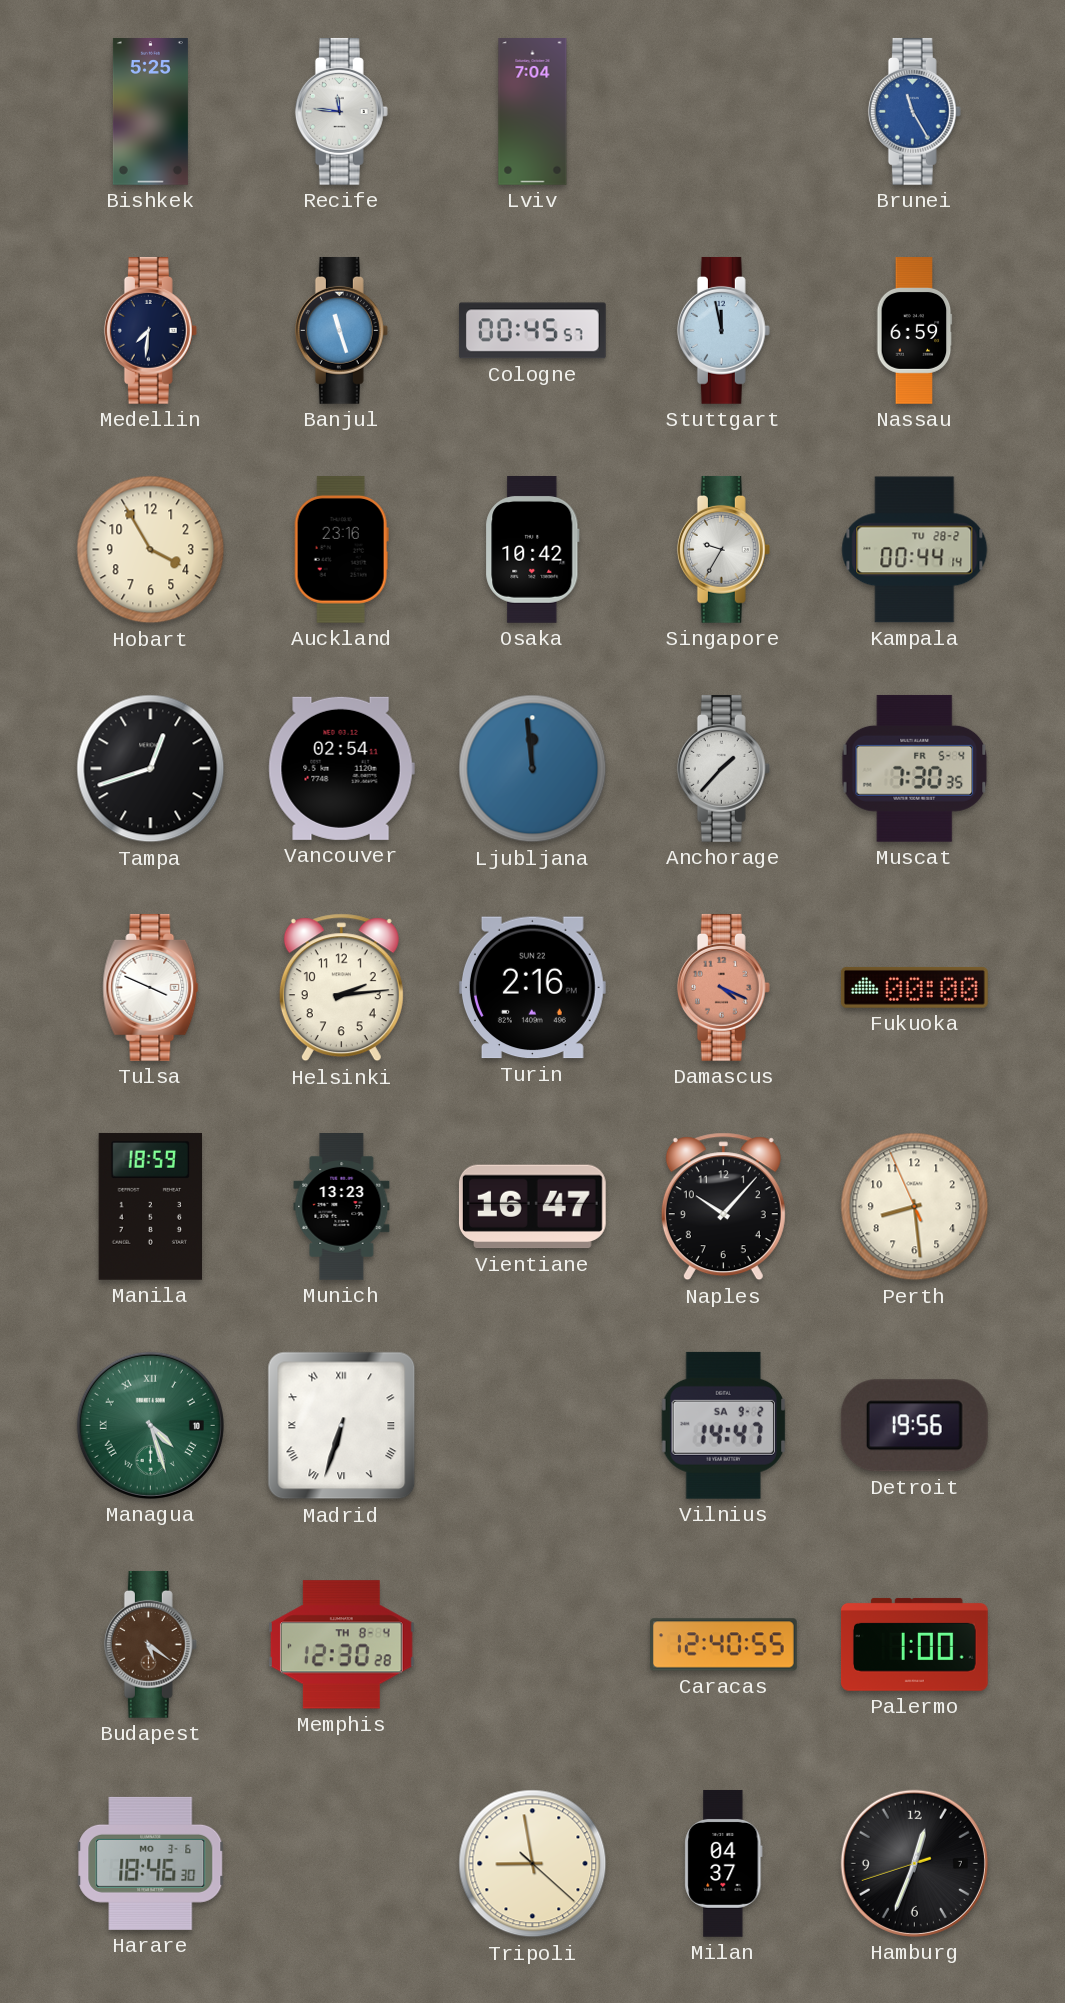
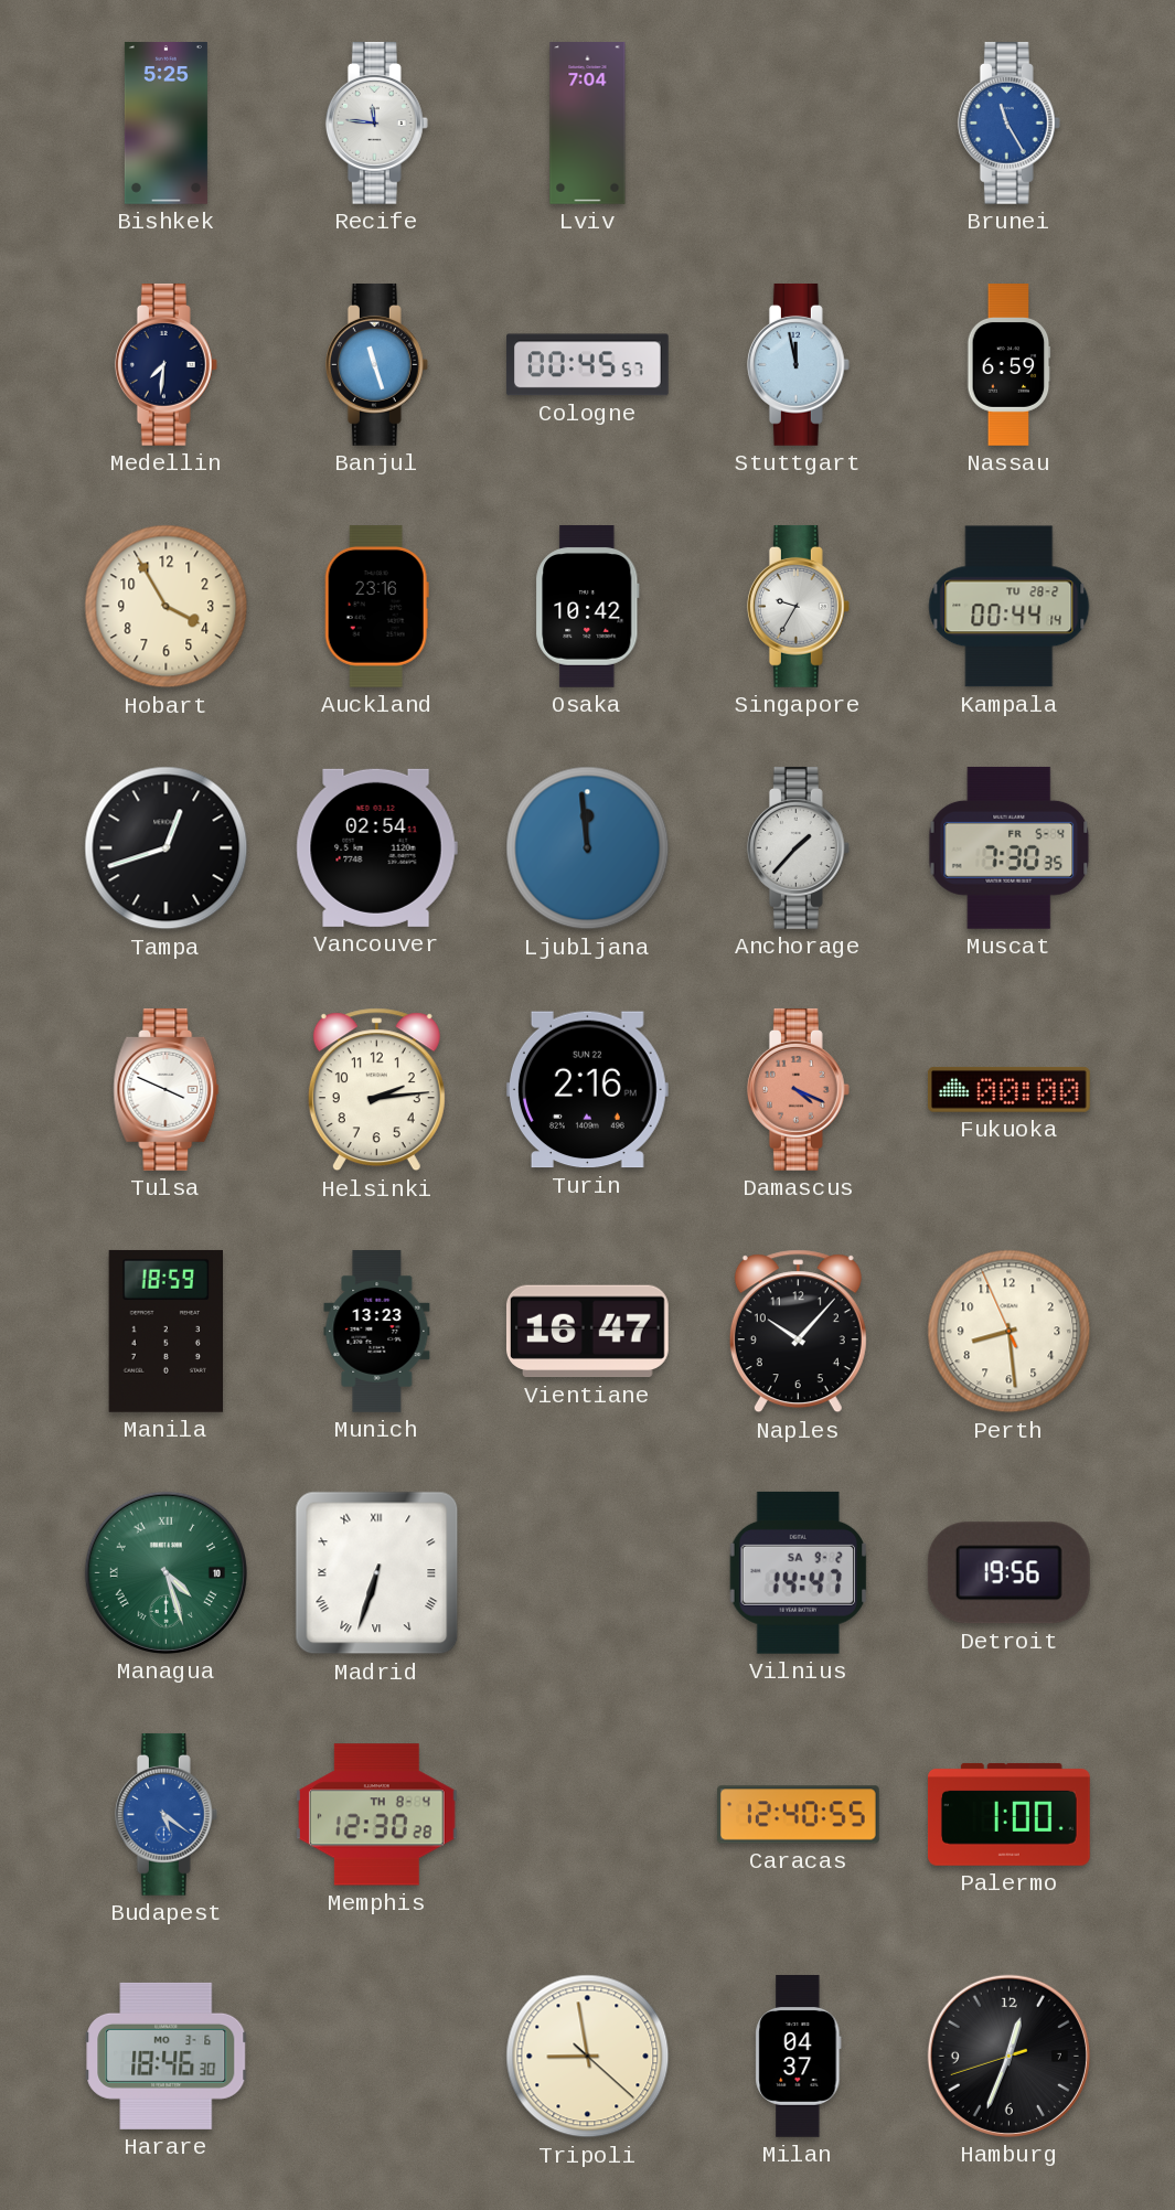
Budapest dial: brown -> blue (165, 1815)
